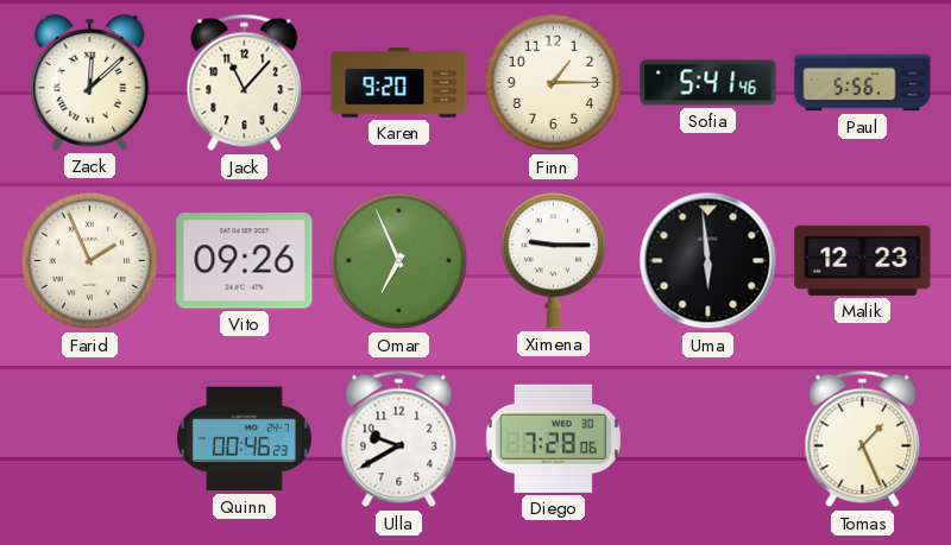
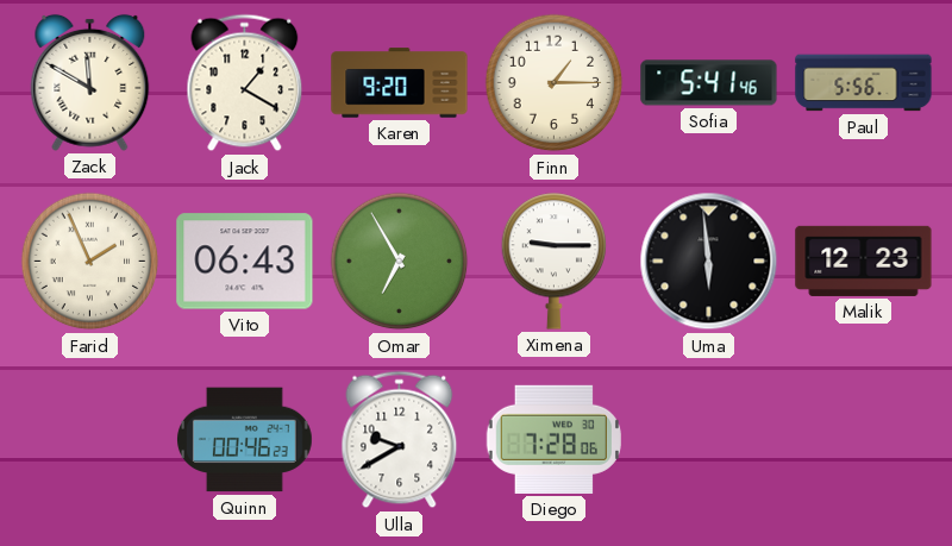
Zack: 12:08 -> 11:50 (90, 82)
Jack: 11:07 -> 1:20 (245, 83)
Vito: 09:26 -> 06:43 (245, 262)
Omar: 6:56 -> 6:55 (400, 262)
Tomas: 1:26 -> none (863, 439)
